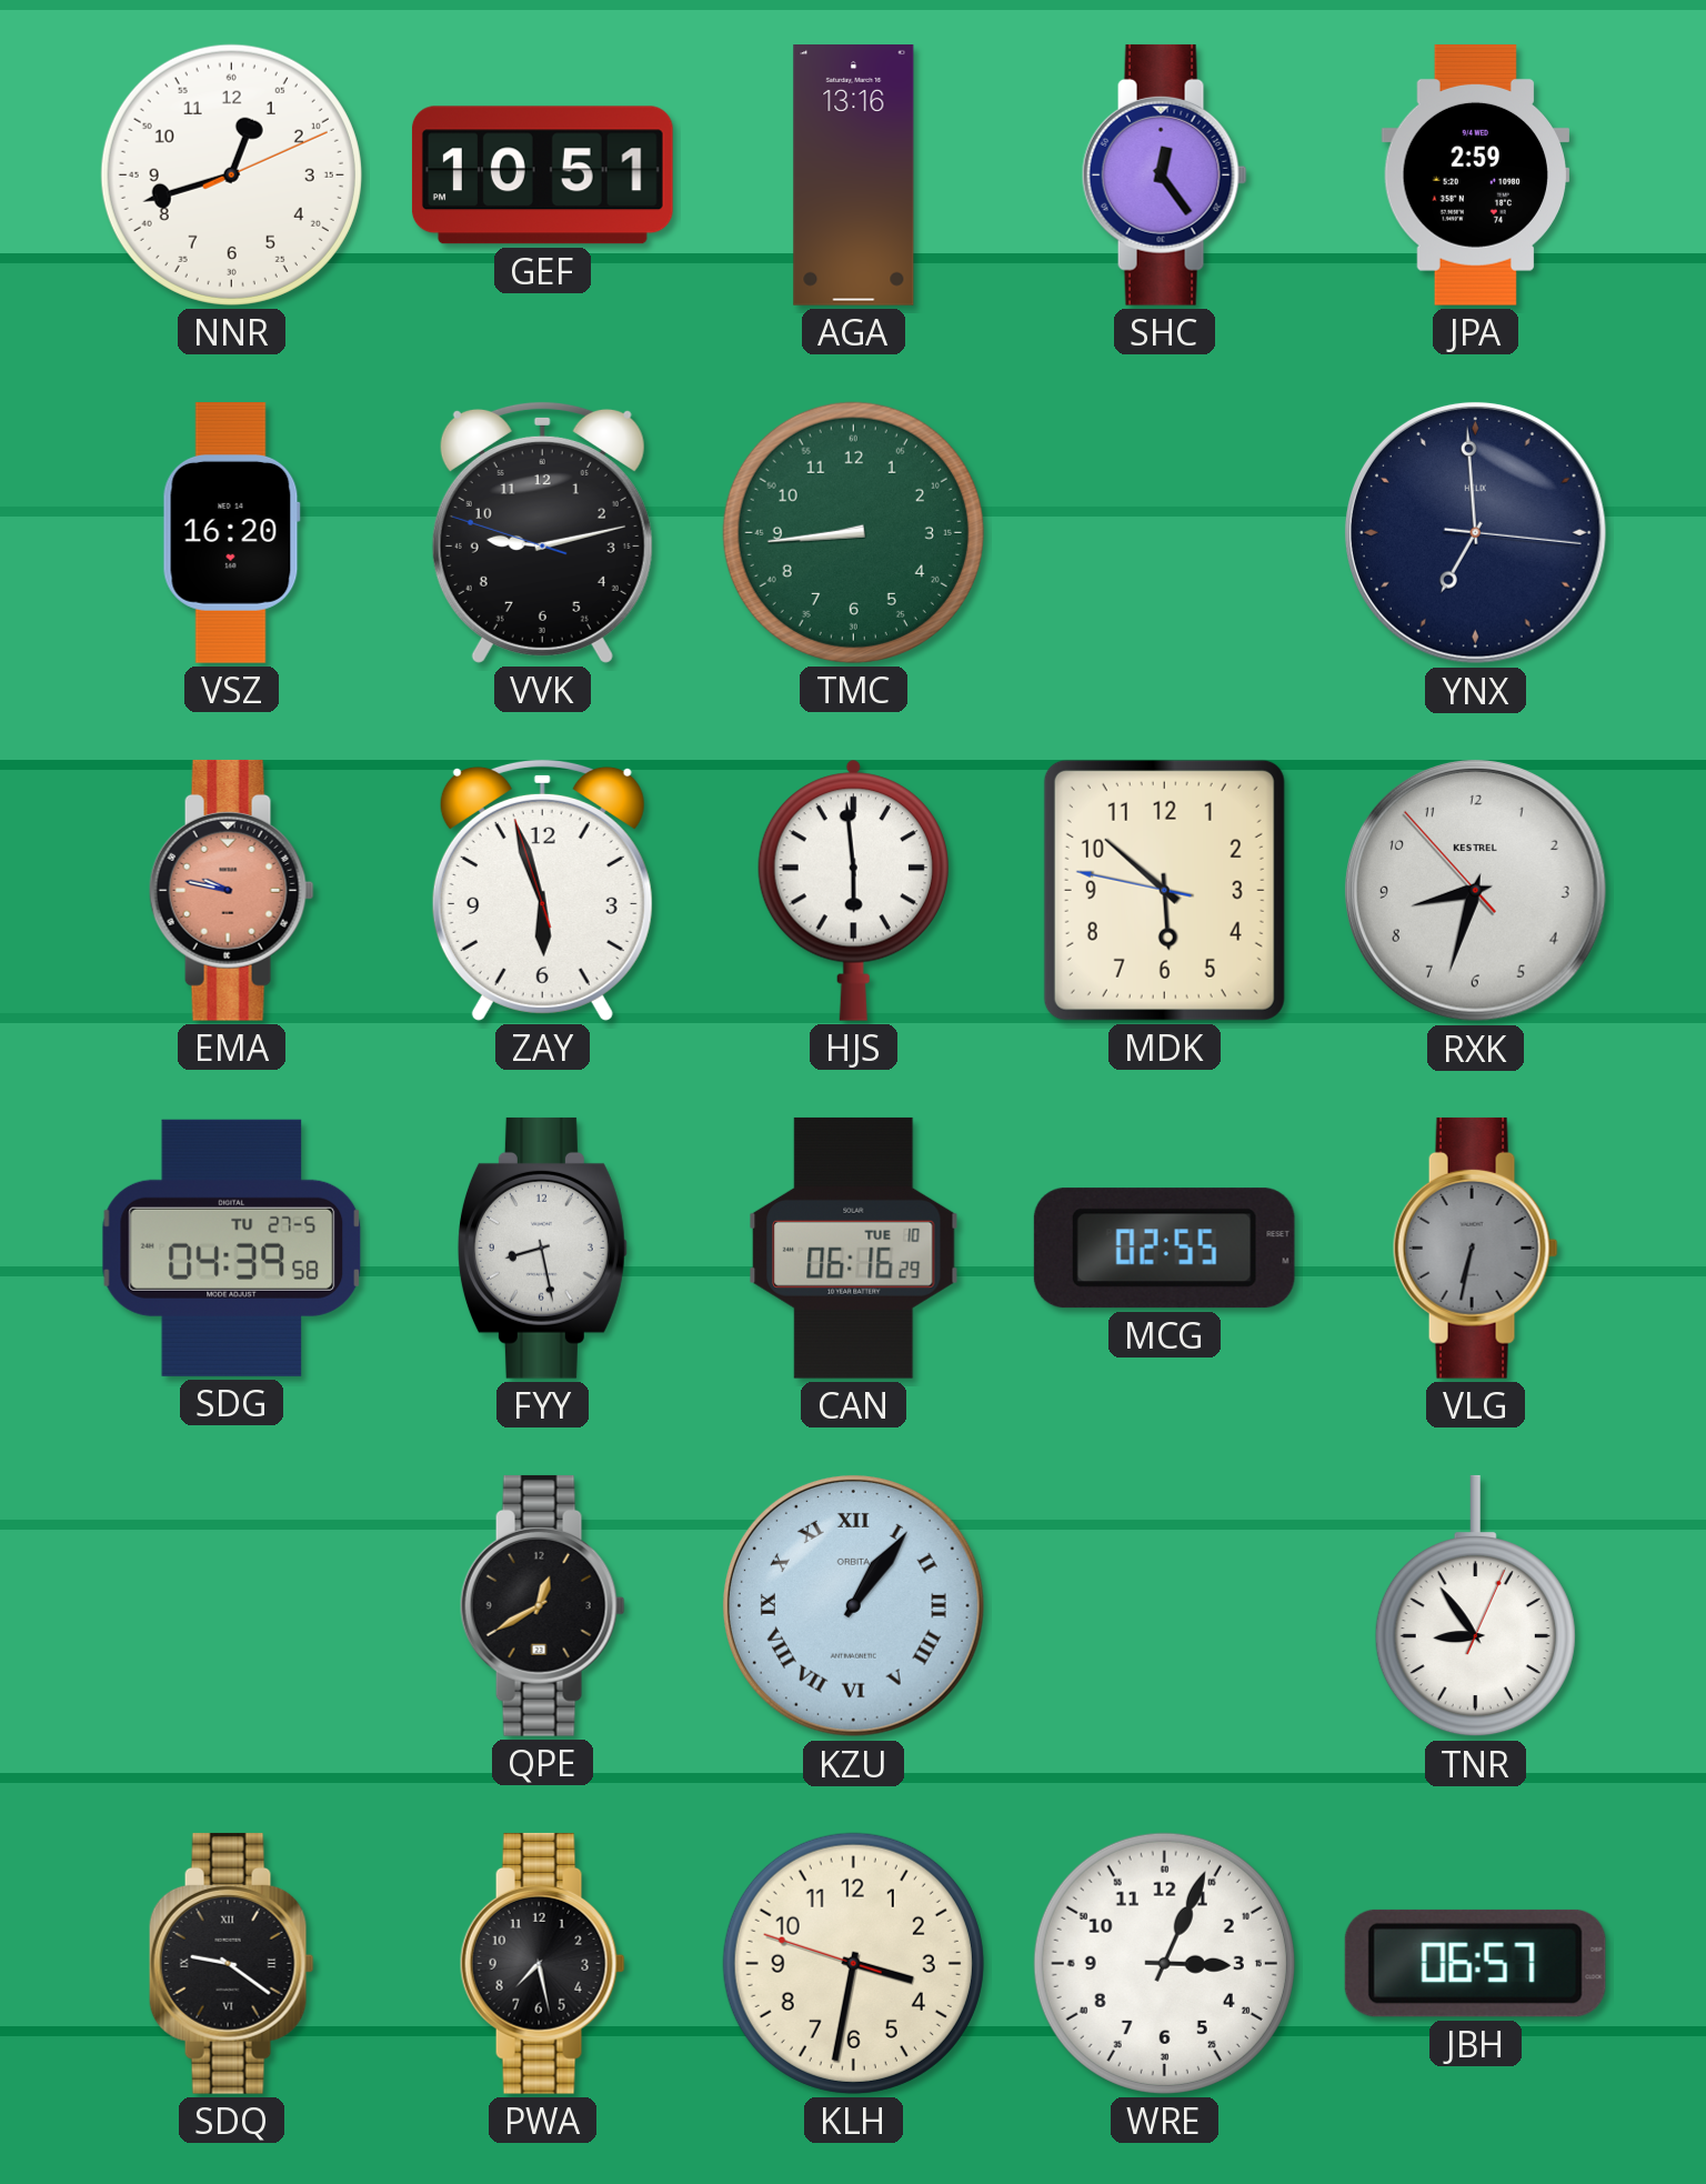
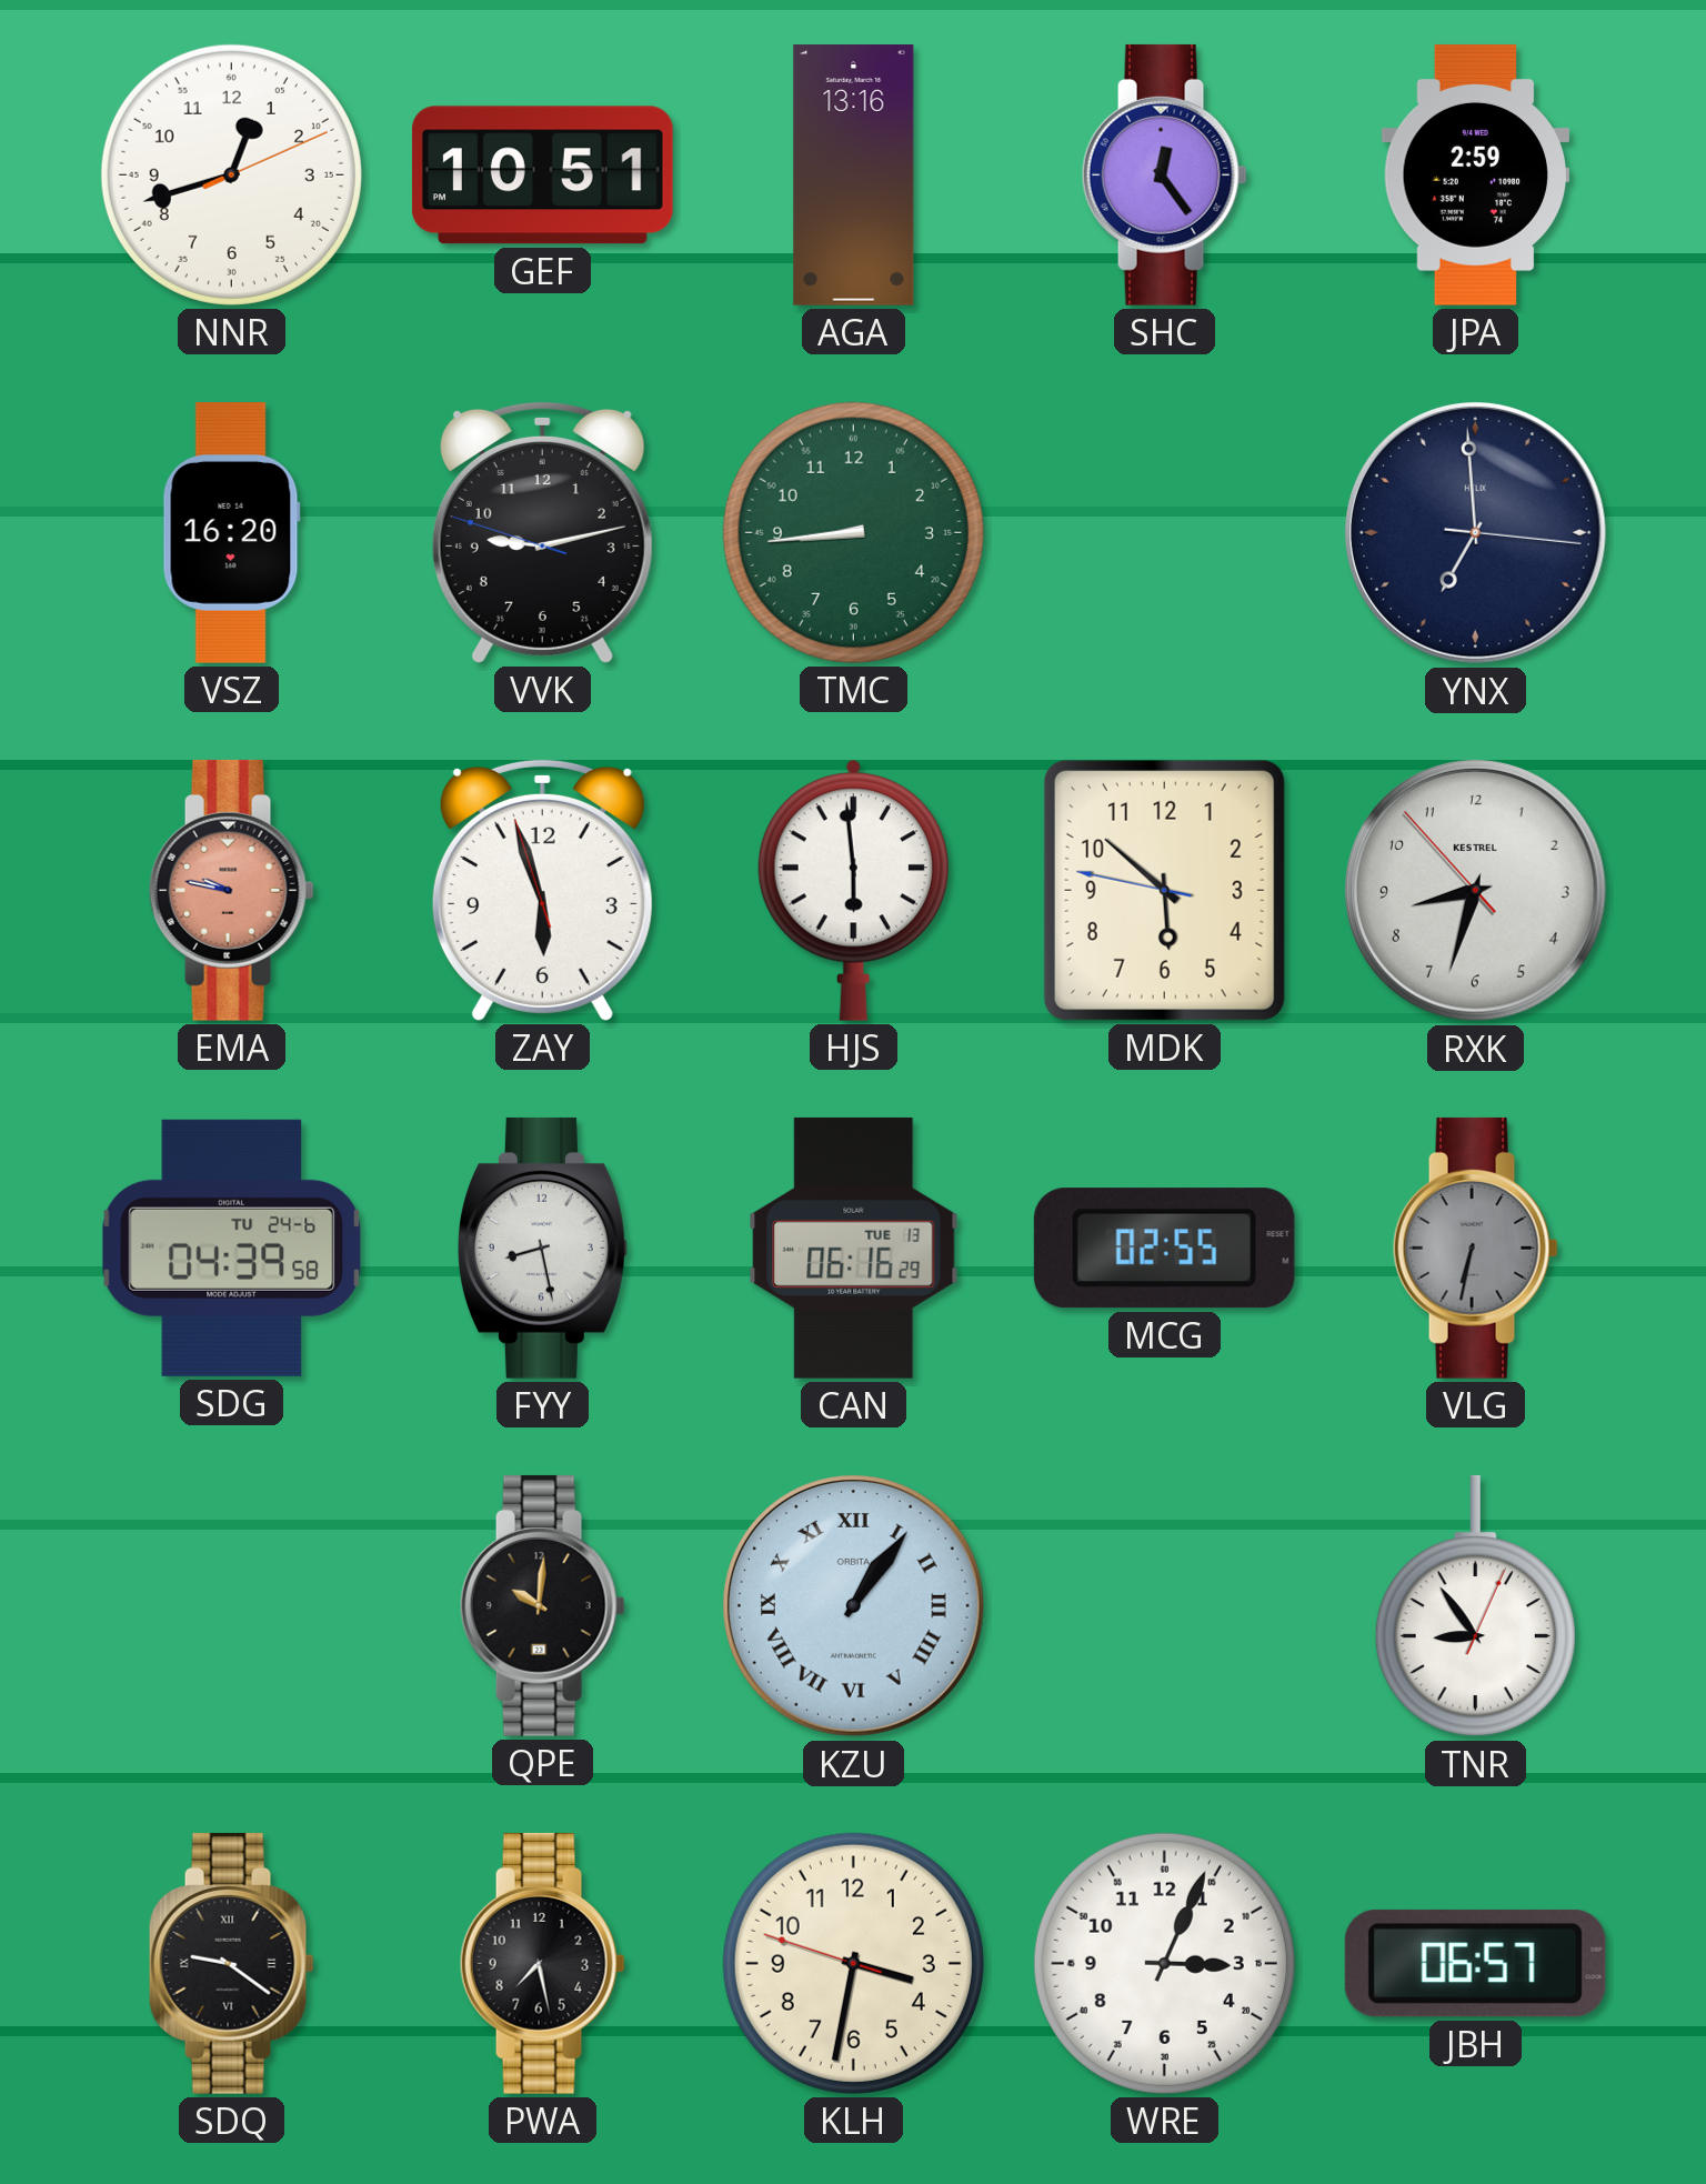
SDG date: TU 27-5 -> TU 24-6 (232, 1248)
CAN date: TUE 10 -> TUE 13 (854, 1248)
QPE: 12:40 -> 10:01 (542, 1605)
